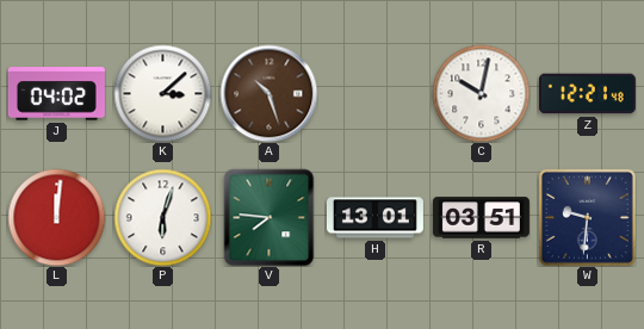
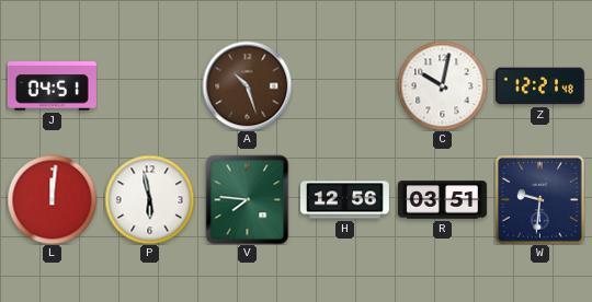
J: 04:02 -> 04:51 (52, 86)
K: 3:08 -> none (162, 93)
P: 6:03 -> 5:58 (149, 199)
H: 13:01 -> 12:56 (344, 200)
